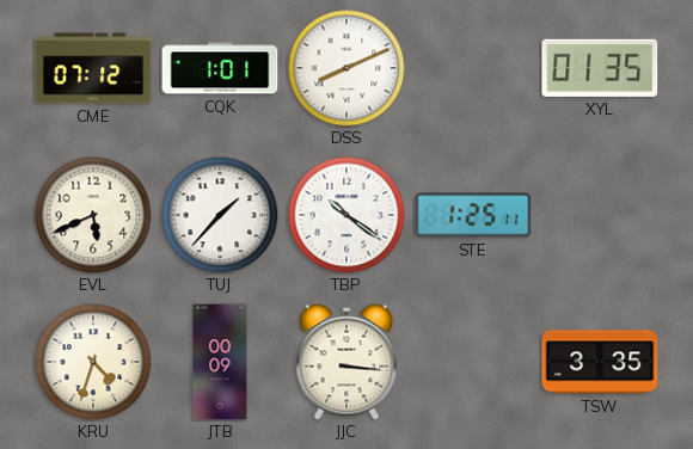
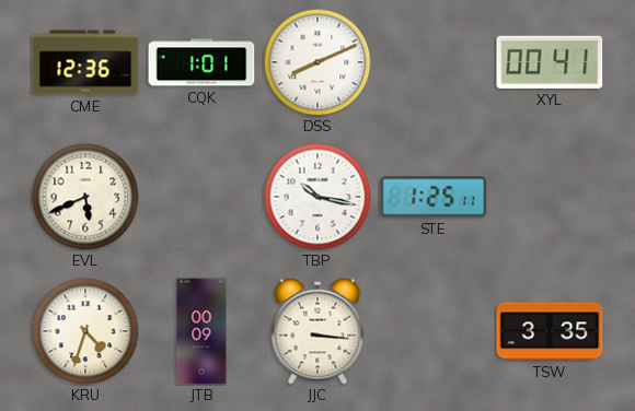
CME: 07:12 -> 12:36 (85, 62)
XYL: 01:35 -> 00:41 (550, 62)
TUJ: 1:37 -> none (220, 215)
TBP: 10:21 -> 10:17 (317, 197)
